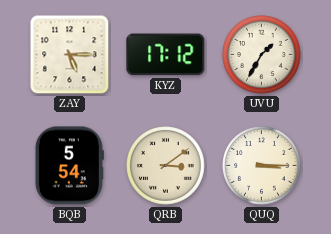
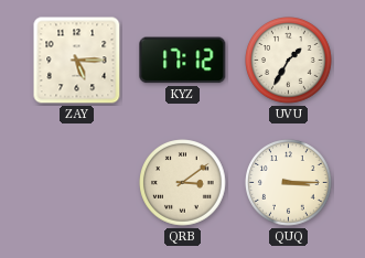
BQB: 5:54 -> none (69, 166)
